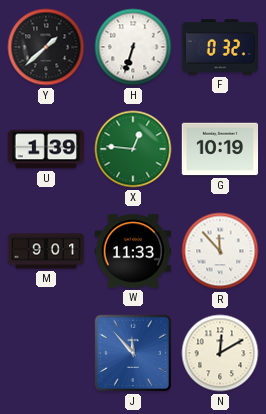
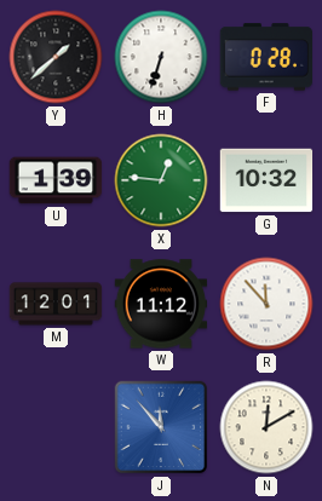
F: 0:32 -> 0:28 (266, 57)
G: 10:19 -> 10:32 (266, 180)
M: 9:01 -> 12:01 (56, 304)
W: 11:33 -> 11:12 (161, 304)
